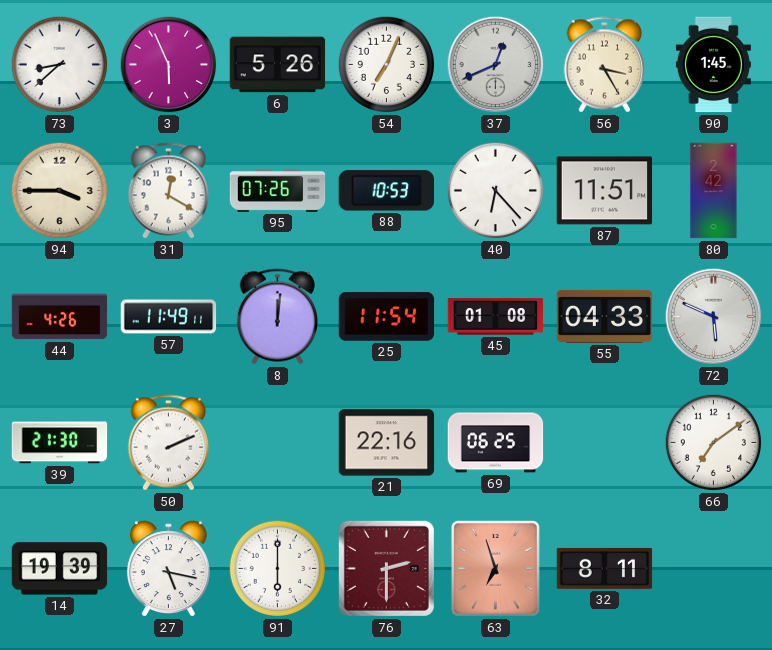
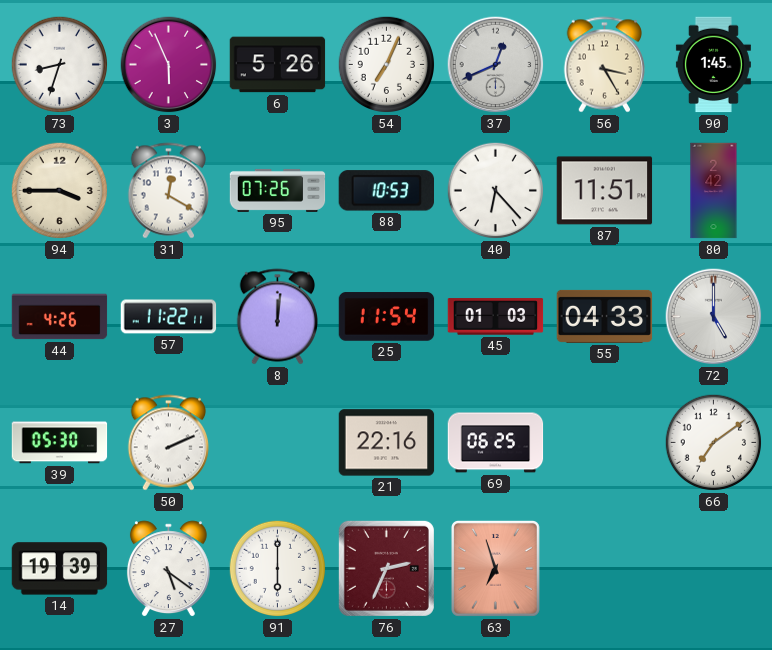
73: 8:38 -> 8:33 (60, 65)
57: 11:49 -> 11:22 (169, 317)
45: 01:08 -> 01:03 (496, 317)
72: 5:49 -> 5:00 (714, 317)
39: 21:30 -> 05:30 (60, 443)
27: 5:17 -> 5:21 (168, 569)
76: 2:30 -> 2:34 (386, 568)
32: 8:11 -> none (605, 568)
